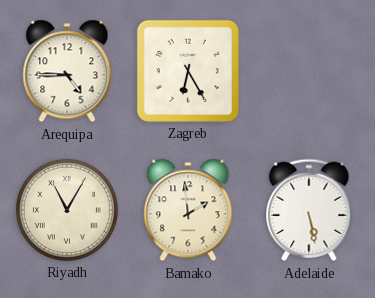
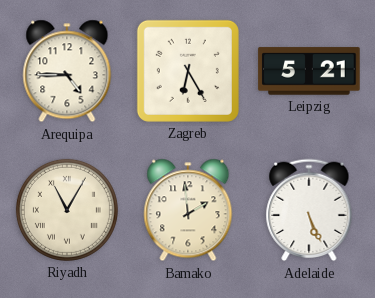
Leipzig: none -> 5:21 (309, 71)
Adelaide: 5:28 -> 5:26 (309, 210)
